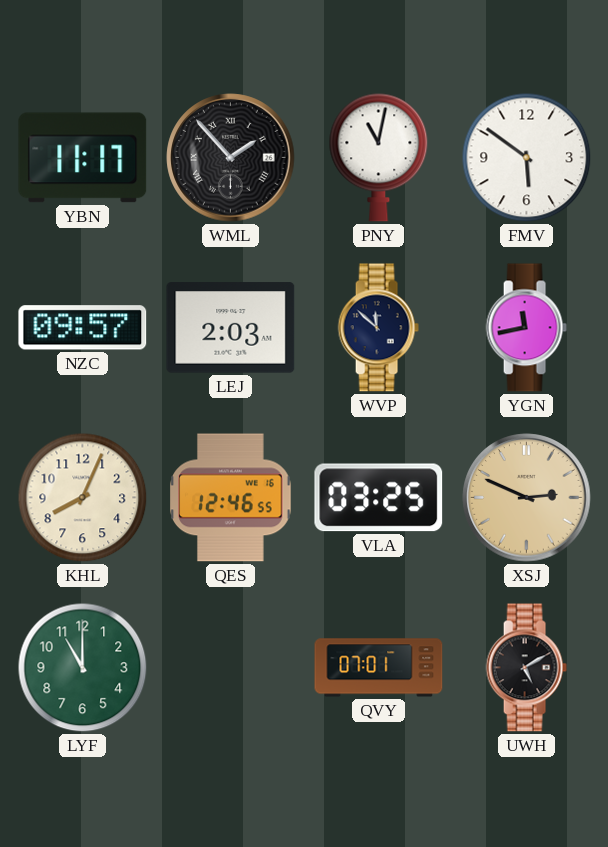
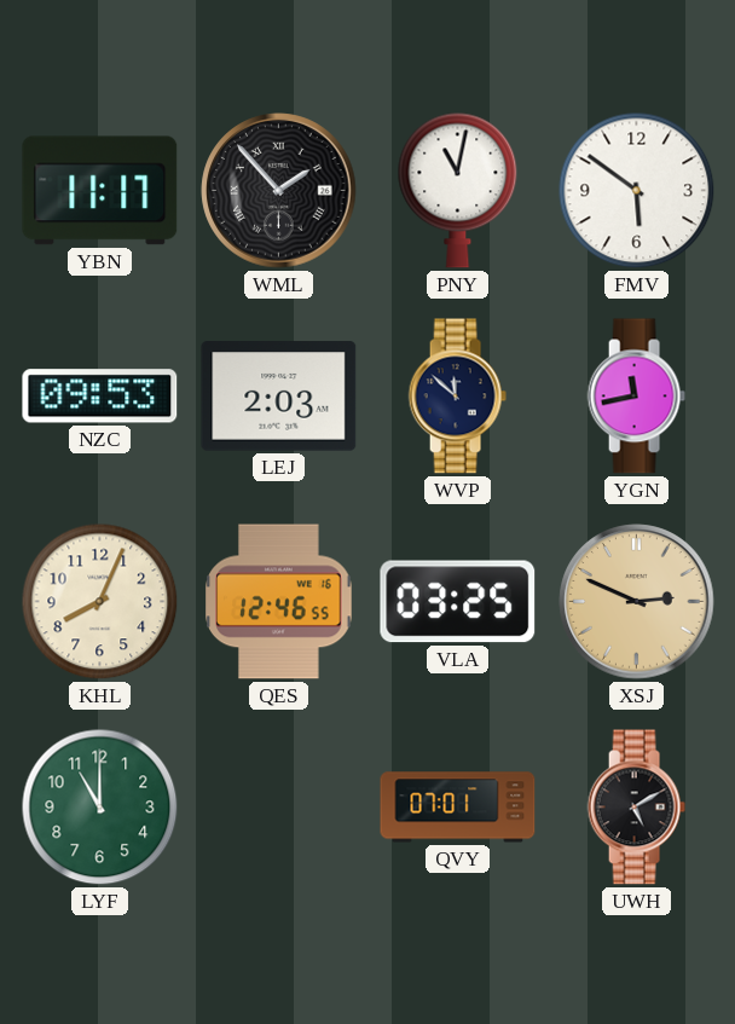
NZC: 09:57 -> 09:53 (100, 397)
